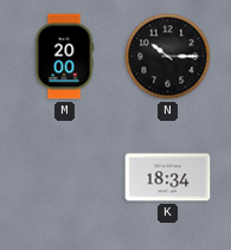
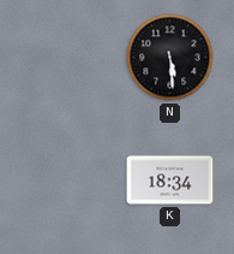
M: 20:00 -> none (64, 57)
N: 10:15 -> 5:29 (170, 58)
